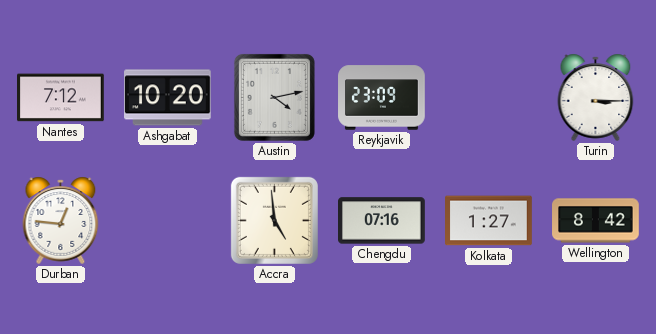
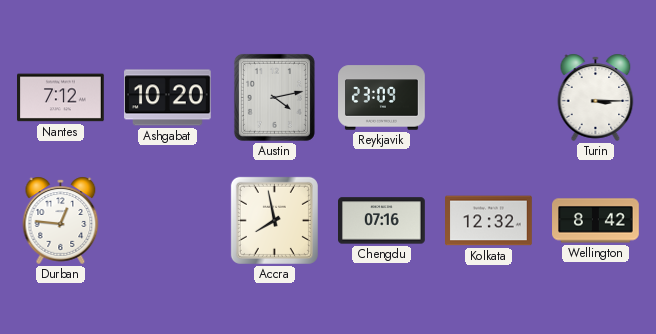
Accra: 4:59 -> 7:58 (274, 220)
Kolkata: 1:27 -> 12:32 (489, 221)
